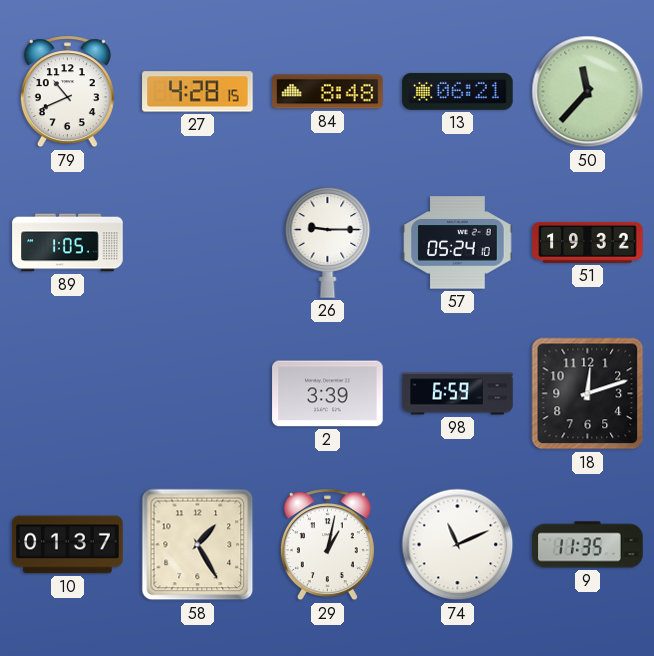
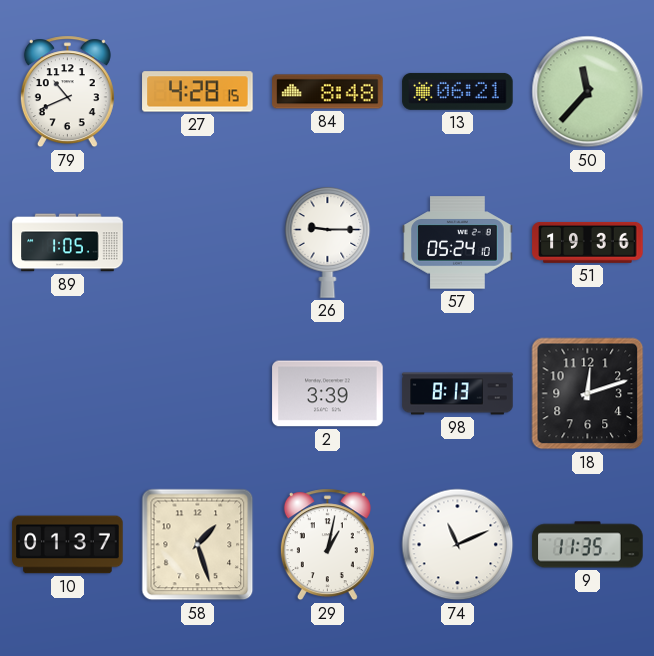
51: 19:32 -> 19:36 (588, 242)
98: 6:59 -> 8:13 (458, 394)
58: 1:25 -> 1:27 (198, 545)
